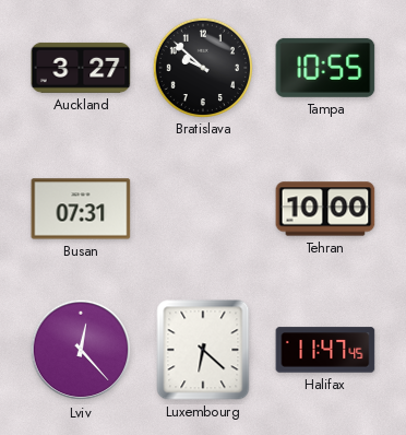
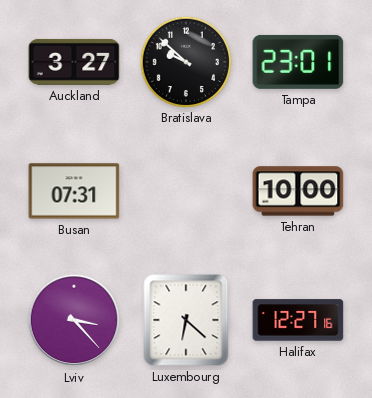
Tampa: 10:55 -> 23:01 (298, 62)
Lviv: 12:23 -> 3:23 (74, 320)
Halifax: 11:47 -> 12:27 (298, 320)
